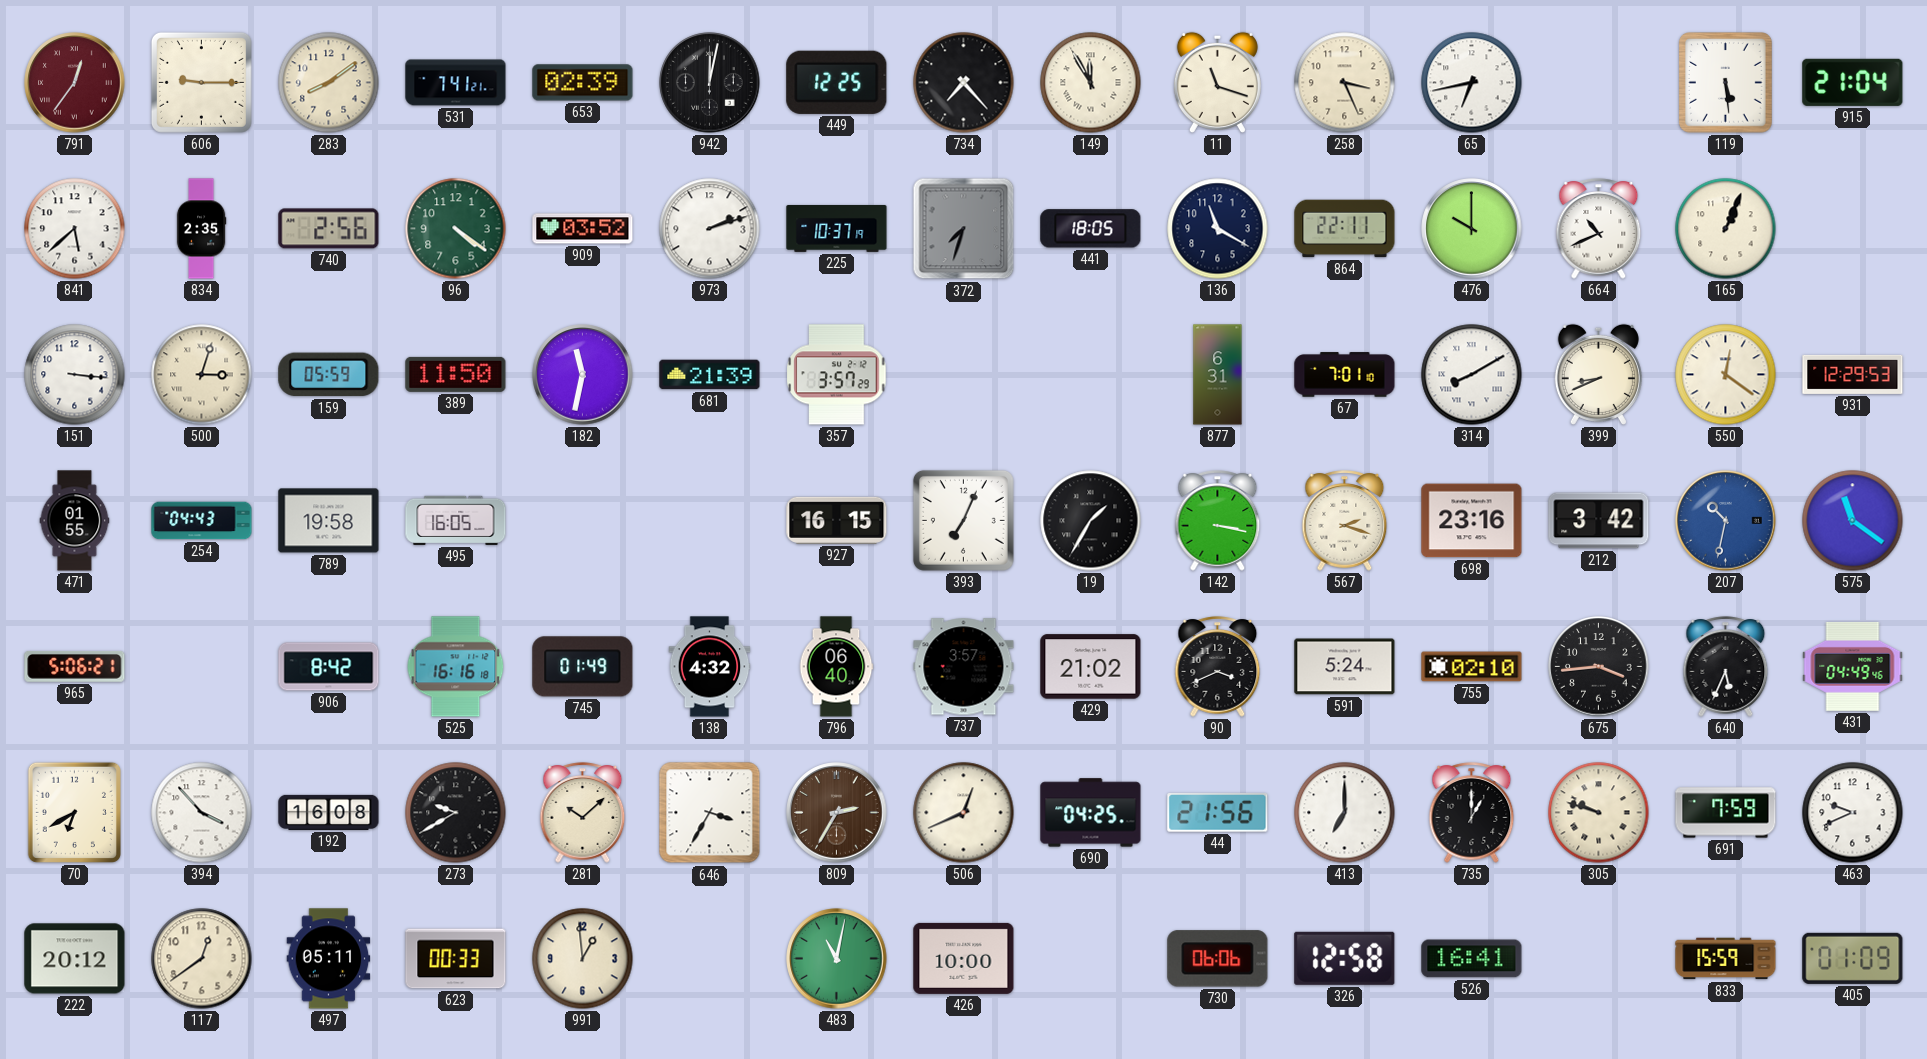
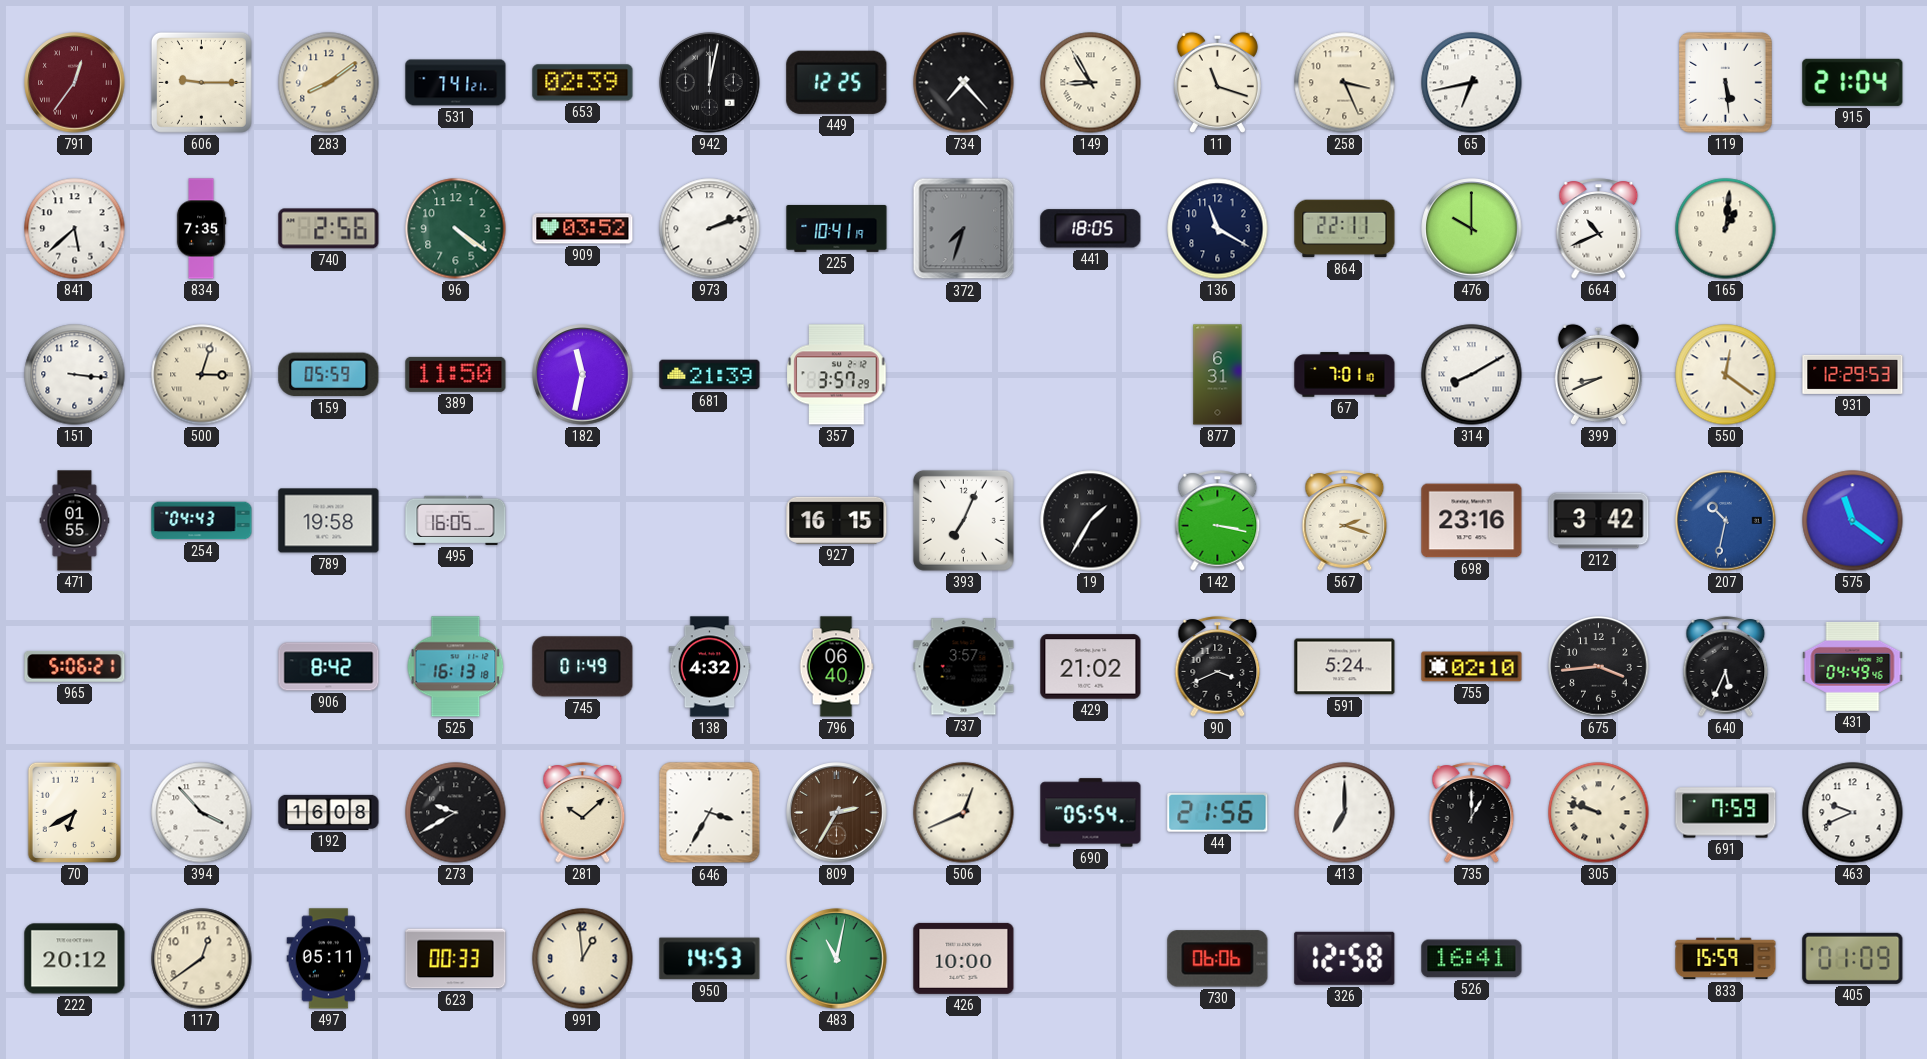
149: 11:55 -> 8:55 (1091, 83)
834: 2:35 -> 7:35 (201, 229)
225: 10:37 -> 10:41 (837, 228)
165: 1:04 -> 1:01 (1726, 229)
525: 16:16 -> 16:13 (456, 667)
690: 04:25 -> 05:54 (1091, 813)
950: none -> 14:53 (710, 959)
